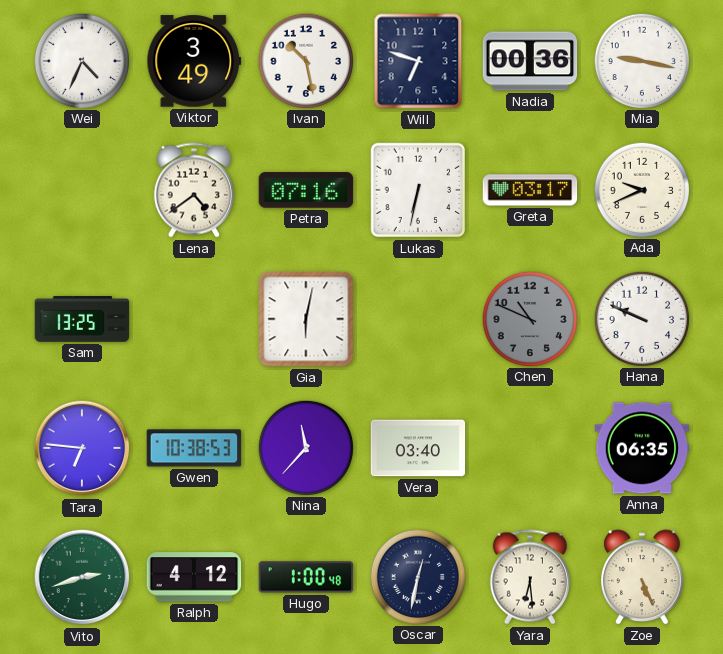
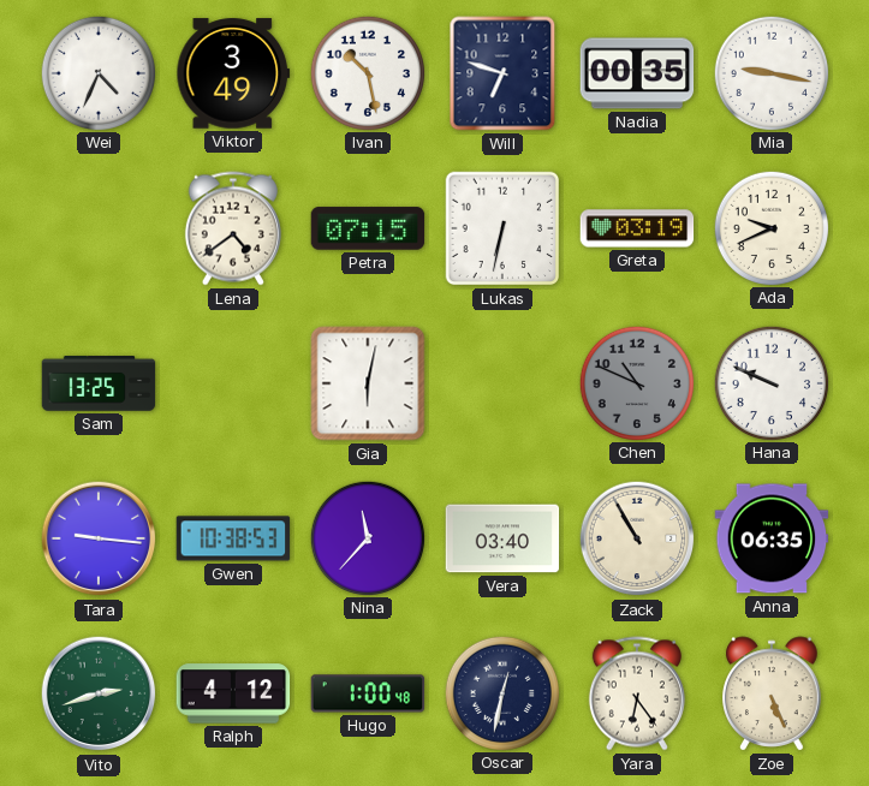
Nadia: 00:36 -> 00:35 (637, 73)
Petra: 07:16 -> 07:15 (368, 228)
Greta: 03:17 -> 03:19 (637, 228)
Tara: 6:46 -> 9:16 (99, 538)
Zack: none -> 10:55 (637, 538)
Yara: 6:29 -> 6:24 (637, 693)
